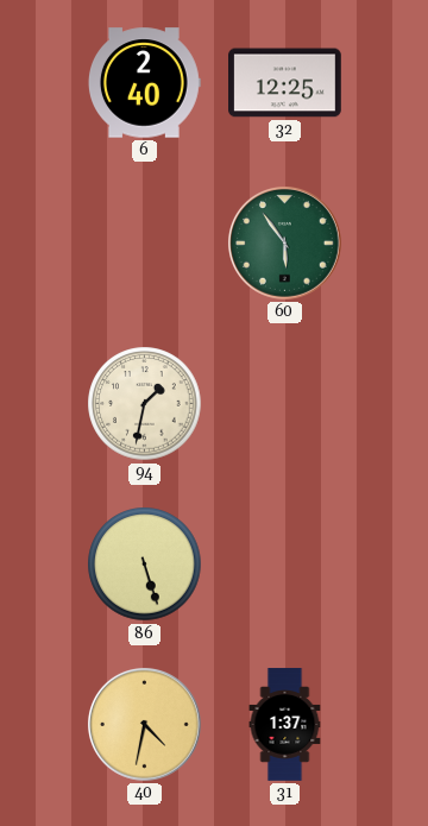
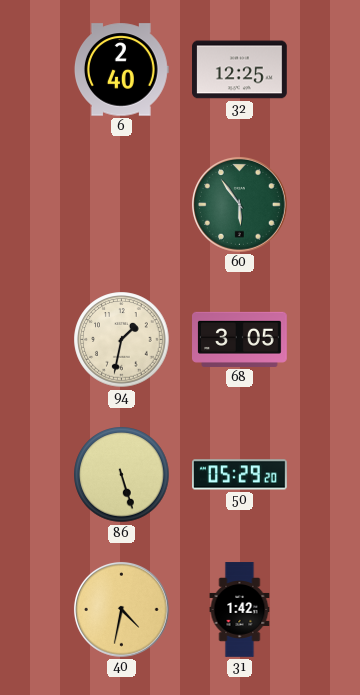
68: none -> 3:05 (240, 339)
50: none -> 05:29 (240, 475)
31: 1:37 -> 1:42 (240, 610)
